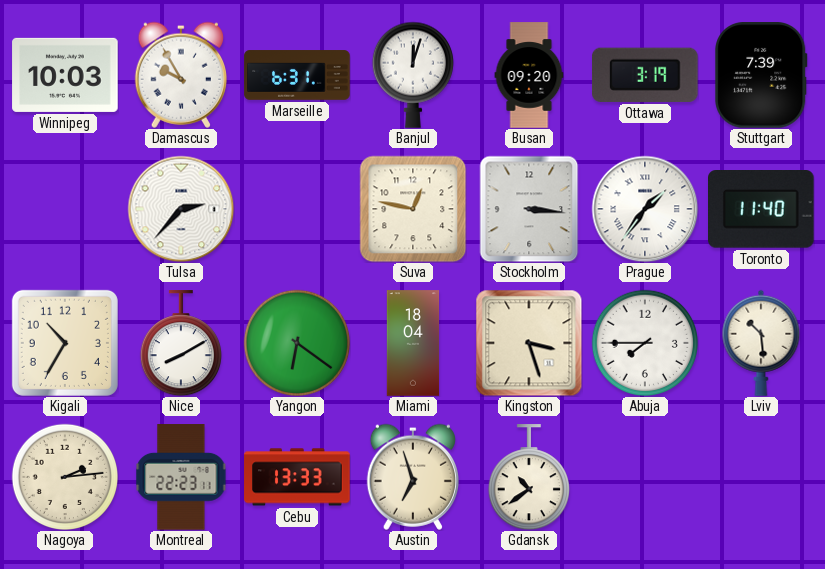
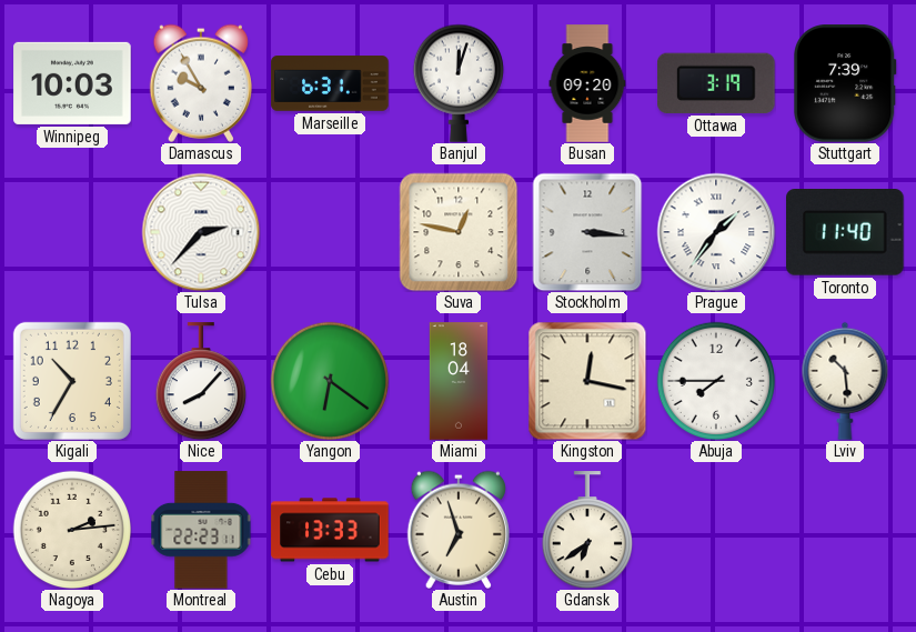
Nice: 8:10 -> 8:07 (201, 381)
Kingston: 3:27 -> 12:17 (587, 381)
Gdansk: 10:39 -> 6:39 (587, 530)
